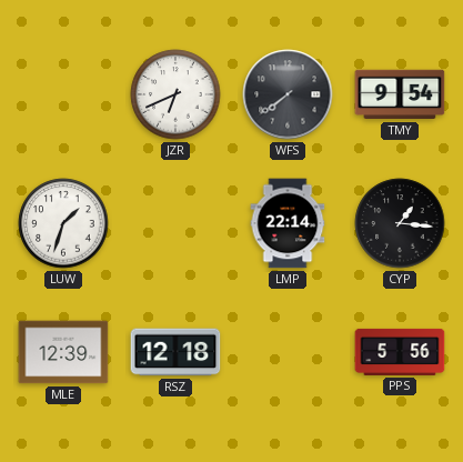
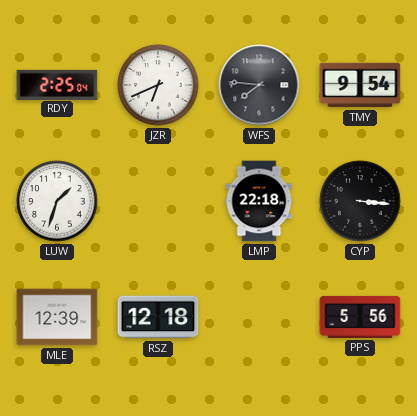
RDY: none -> 2:25 (57, 84)
WFS: 7:39 -> 7:46 (259, 85)
LMP: 22:14 -> 22:18 (259, 201)
CYP: 1:16 -> 3:16 (360, 201)
